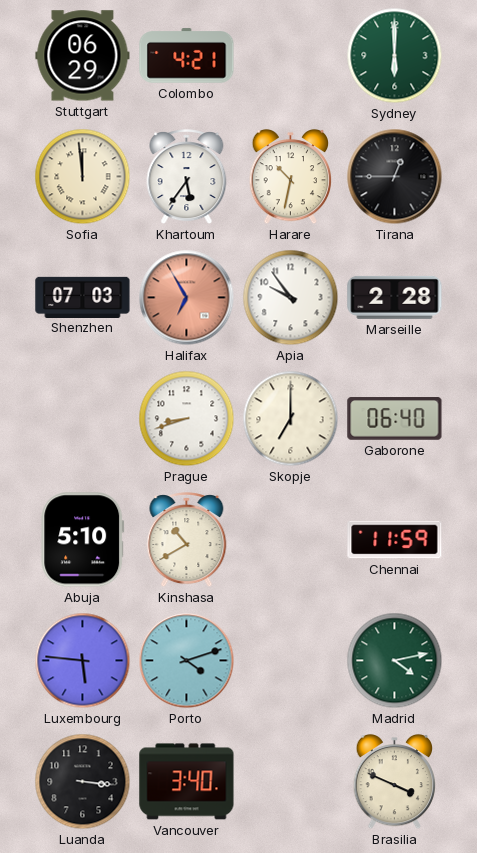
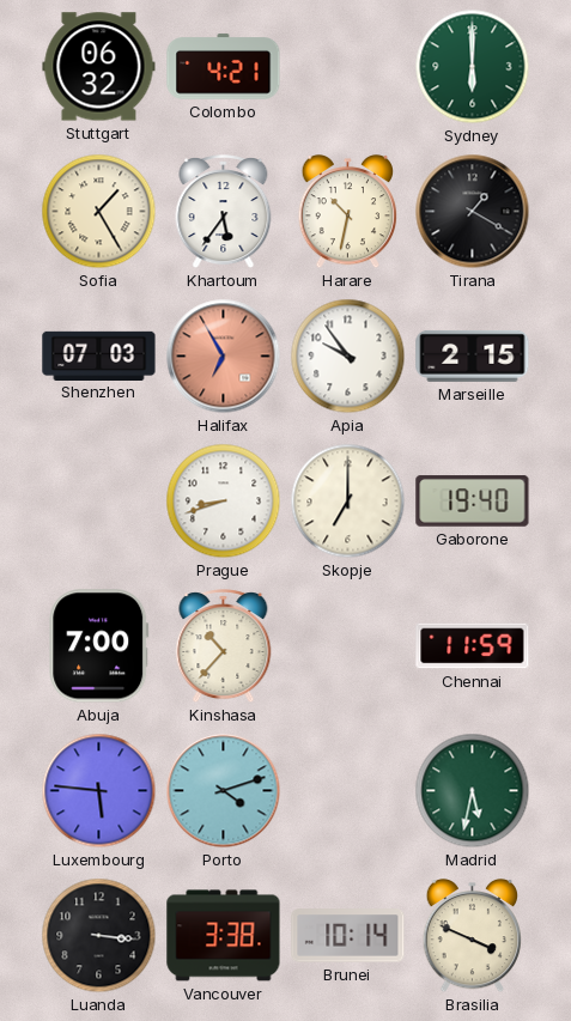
Stuttgart: 06:29 -> 06:32 (99, 67)
Sofia: 11:59 -> 1:25 (99, 212)
Tirana: 12:45 -> 1:20 (473, 212)
Marseille: 2:28 -> 2:15 (473, 355)
Gaborone: 06:40 -> 19:40 (473, 502)
Abuja: 5:10 -> 7:00 (99, 646)
Kinshasa: 10:40 -> 10:37 (224, 646)
Madrid: 4:13 -> 5:32 (473, 791)
Vancouver: 3:40 -> 3:38 (224, 936)
Brunei: none -> 10:14 (348, 936)
